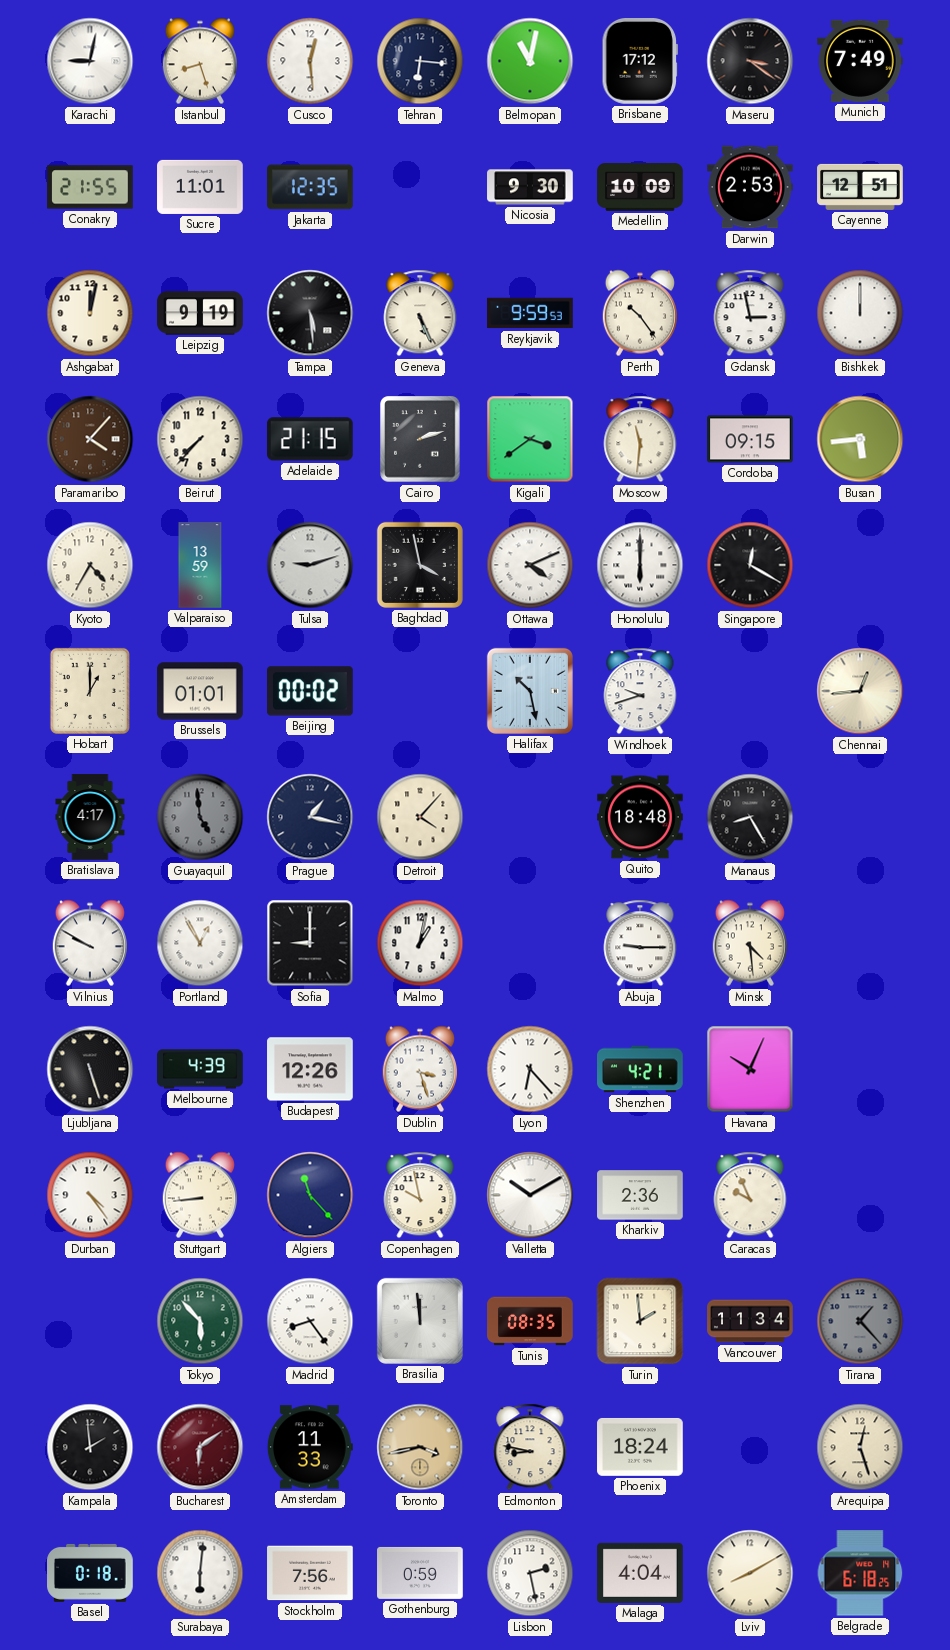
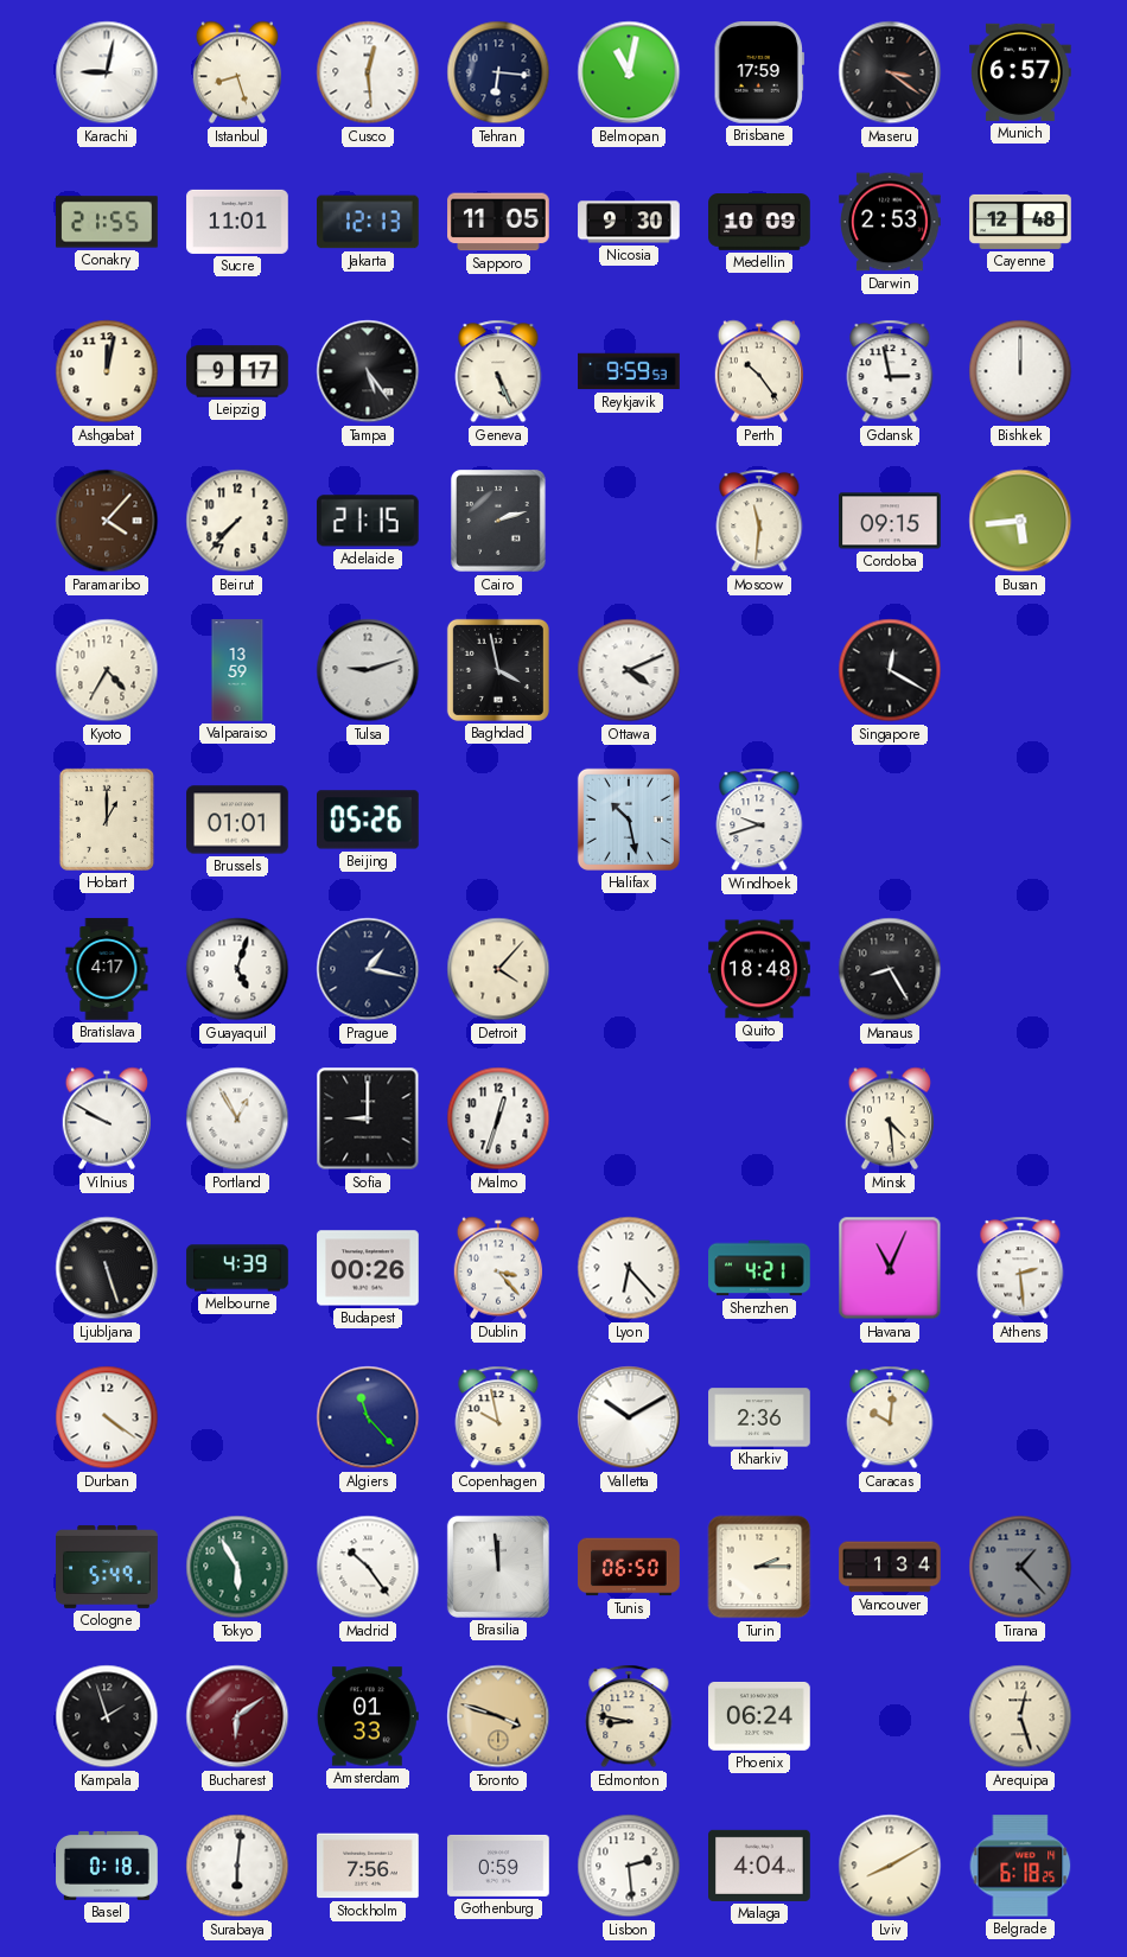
Brisbane: 17:12 -> 17:59 (759, 74)
Munich: 7:49 -> 6:57 (1021, 72)
Jakarta: 12:35 -> 12:13 (369, 222)
Sapporo: none -> 11:05 (499, 222)
Cayenne: 12:51 -> 12:48 (1020, 222)
Leipzig: 9:19 -> 9:17 (237, 371)
Tampa: 5:29 -> 5:24 (368, 371)
Kigali: 3:39 -> none (530, 439)
Honolulu: 6:00 -> none (640, 565)
Beijing: 00:02 -> 05:26 (369, 820)
Chennai: 12:44 -> none (860, 691)
Guayaquil: 4:59 -> 5:03 (237, 969)
Guayaquil dial: grey -> white (237, 969)
Malmo: 1:02 -> 12:33 (498, 1118)
Abuja: 9:15 -> none (640, 943)
Budapest: 12:26 -> 00:26 (368, 1268)
Dublin: 3:27 -> 3:23 (497, 1268)
Havana: 10:04 -> 11:04 (890, 1268)
Athens: none -> 2:29 (1020, 1268)
Durban: 4:24 -> 4:21 (107, 1417)
Stuttgart: 8:44 -> none (199, 1195)
Caracas: 9:56 -> 10:01 (890, 1417)
Cologne: none -> 5:49 (107, 1567)
Tokyo: 5:53 -> 5:55 (237, 1567)
Madrid: 8:24 -> 10:24 (368, 1567)
Tunis: 08:35 -> 06:50 (629, 1567)
Turin: 1:59 -> 2:15 (759, 1567)
Vancouver: 11:34 -> 1:34 (890, 1567)
Kampala: 1:59 -> 1:57 (107, 1716)
Amsterdam: 11:33 -> 01:33 (368, 1716)
Toronto: 3:43 -> 3:48 (498, 1716)
Phoenix: 18:24 -> 06:24 (759, 1716)
Lisbon: 2:28 -> 2:29 (629, 1866)
